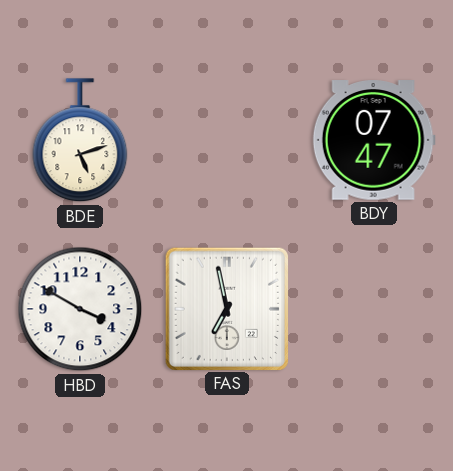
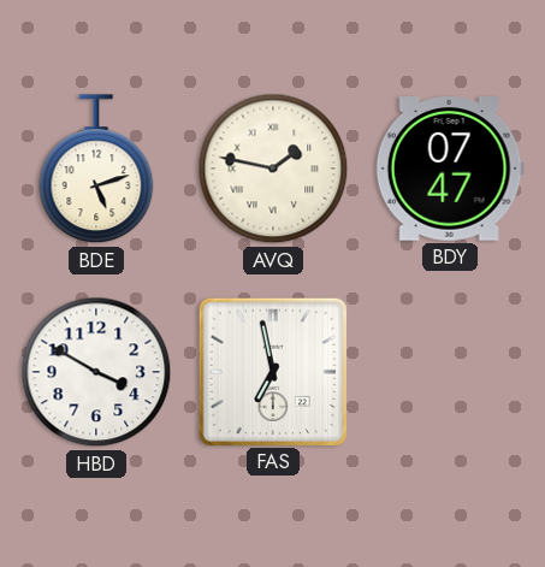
AVQ: none -> 1:47 (273, 169)
